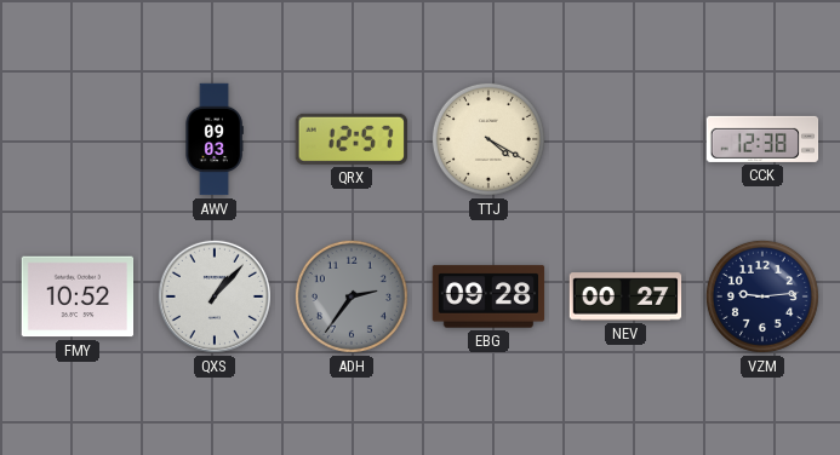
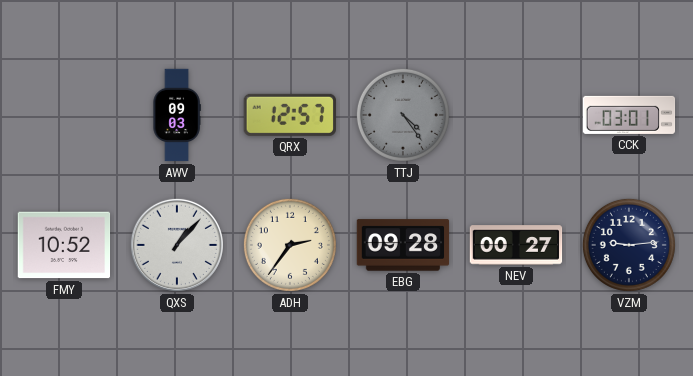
TTJ: 4:20 -> 4:24 (403, 115)
TTJ dial: cream -> grey (403, 115)
CCK: 12:38 -> 03:01 (629, 115)
ADH dial: grey -> cream (290, 245)
